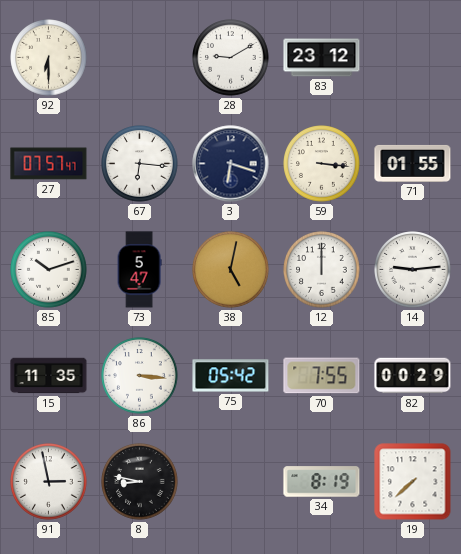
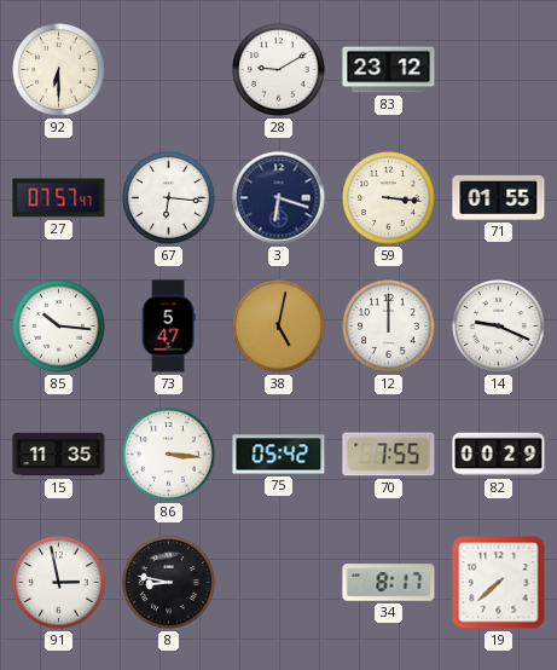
85: 10:12 -> 10:16 (59, 327)
14: 9:14 -> 9:19 (499, 327)
34: 8:19 -> 8:17 (389, 583)
